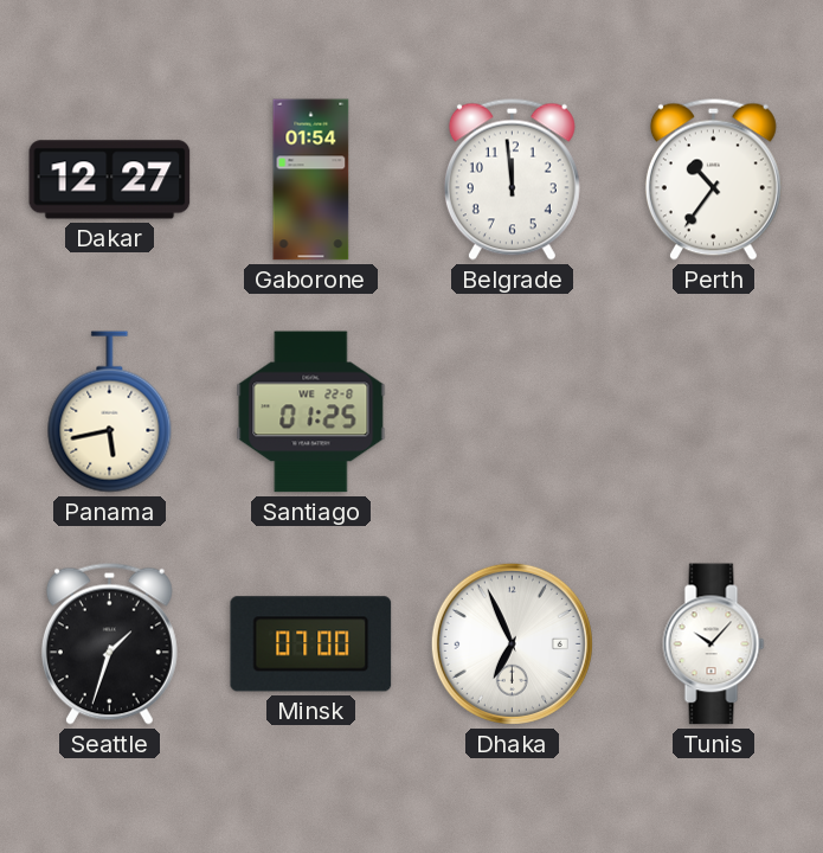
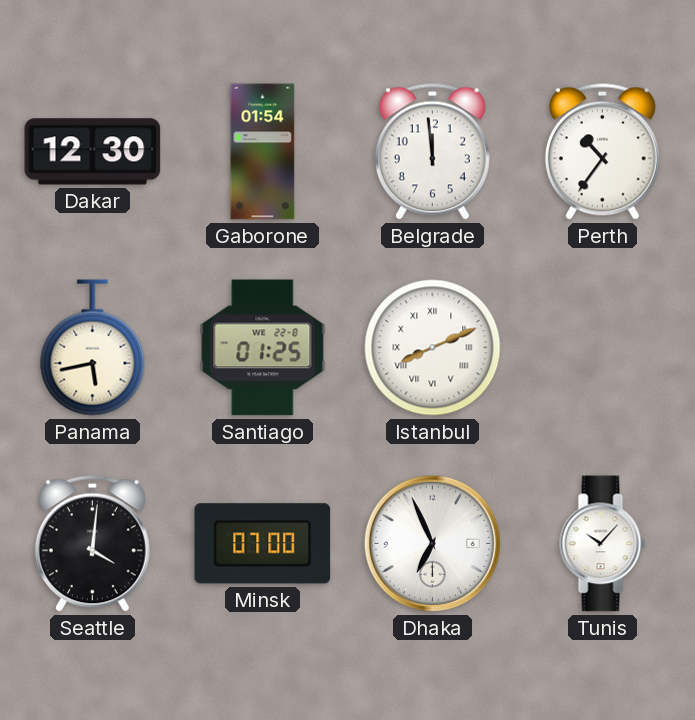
Dakar: 12:27 -> 12:30 (93, 152)
Istanbul: none -> 8:11 (433, 348)
Seattle: 1:33 -> 4:01 (92, 543)
